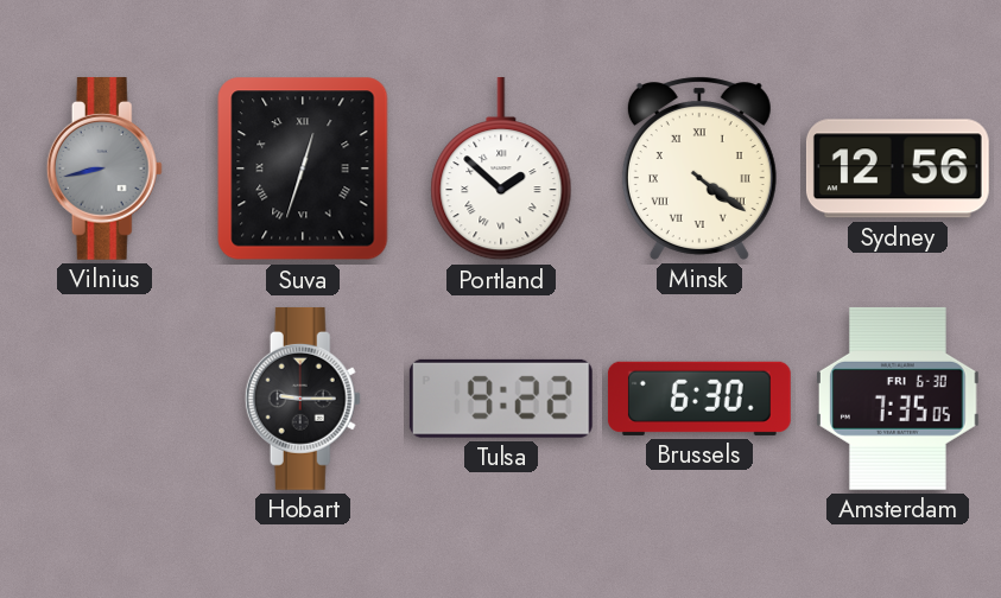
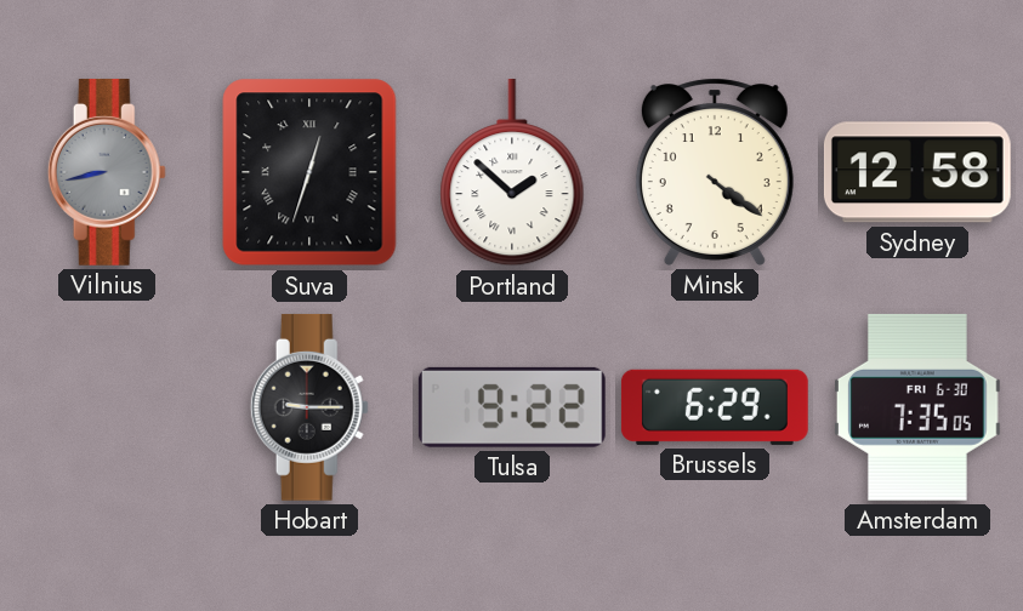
Minsk numerals: Roman -> Arabic (715, 172)
Sydney: 12:56 -> 12:58 (917, 172)
Brussels: 6:30 -> 6:29 (715, 407)
